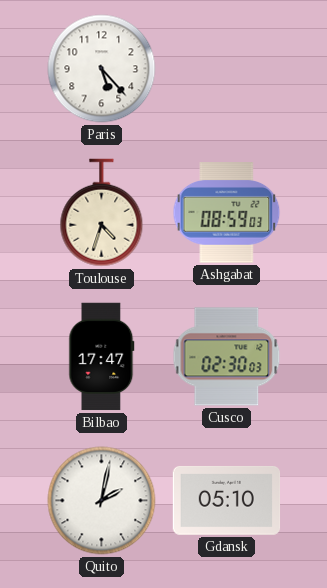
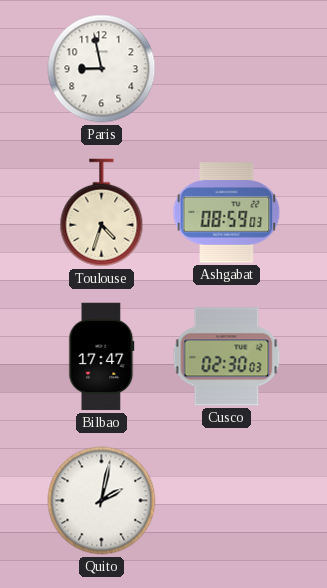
Paris: 5:23 -> 8:58 (102, 69)
Gdansk: 05:10 -> none (227, 500)
